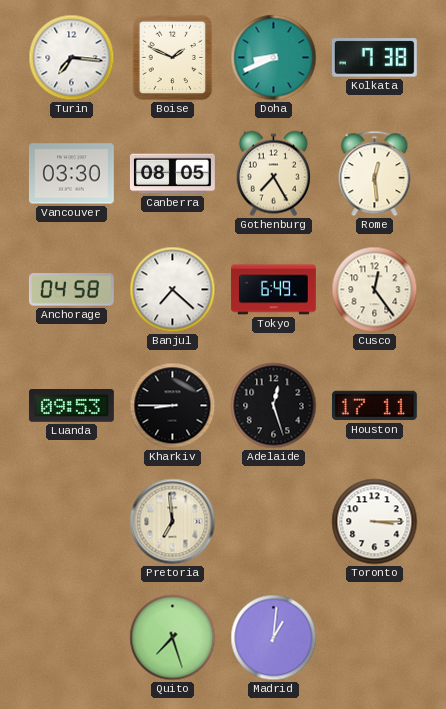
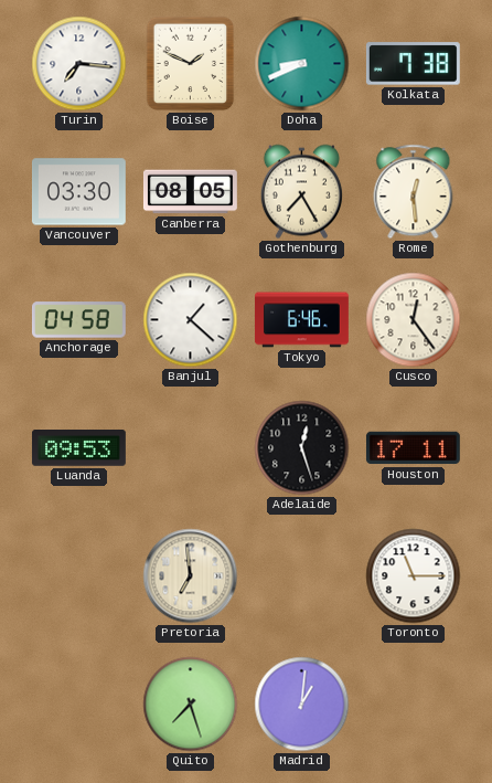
Banjul: 7:22 -> 1:22 (191, 320)
Tokyo: 6:49 -> 6:46 (301, 320)
Kharkiv: 8:45 -> none (173, 406)
Toronto: 3:15 -> 11:15 (414, 576)
